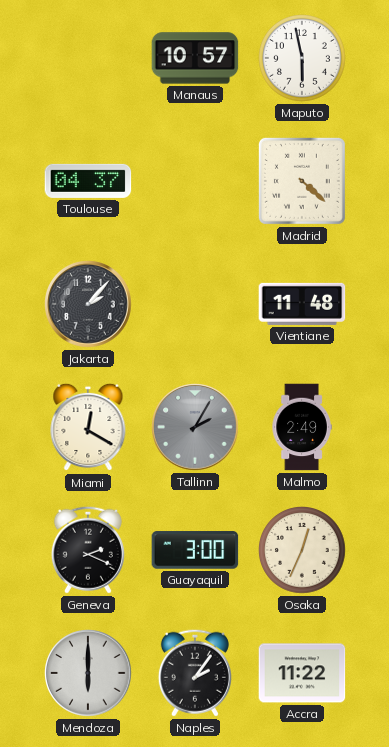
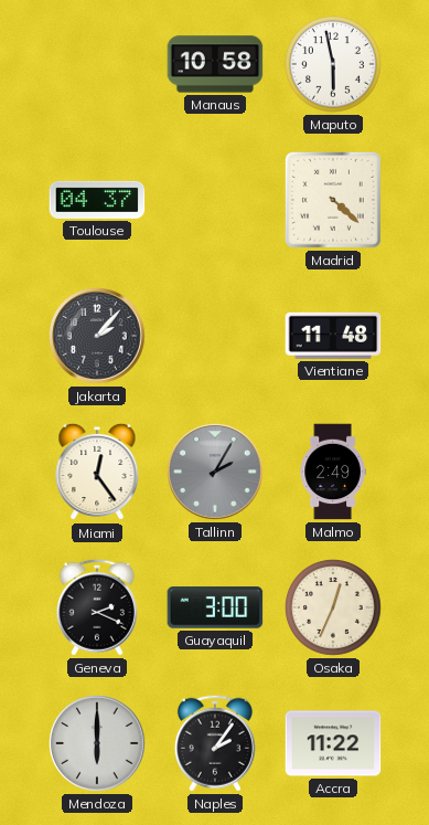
Manaus: 10:57 -> 10:58 (215, 64)
Miami: 12:20 -> 12:24 (97, 472)
